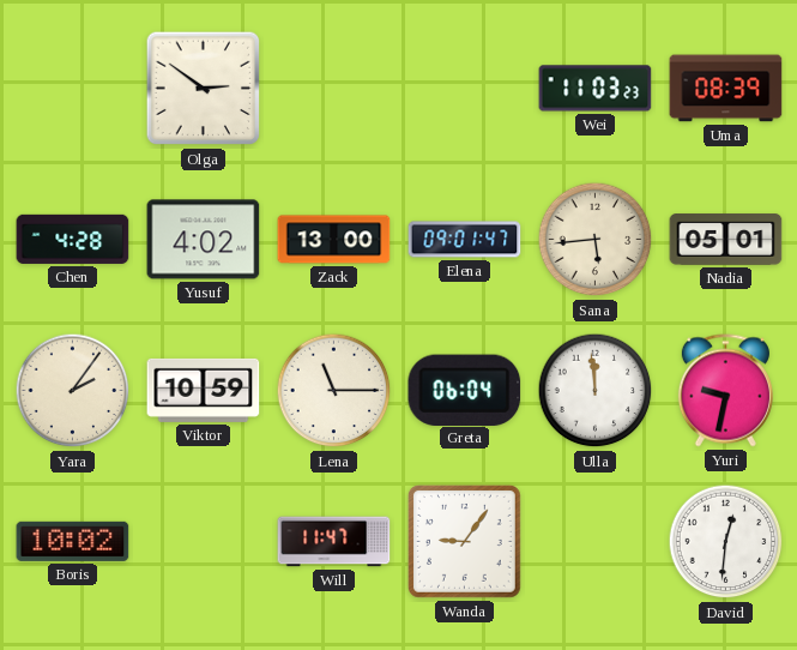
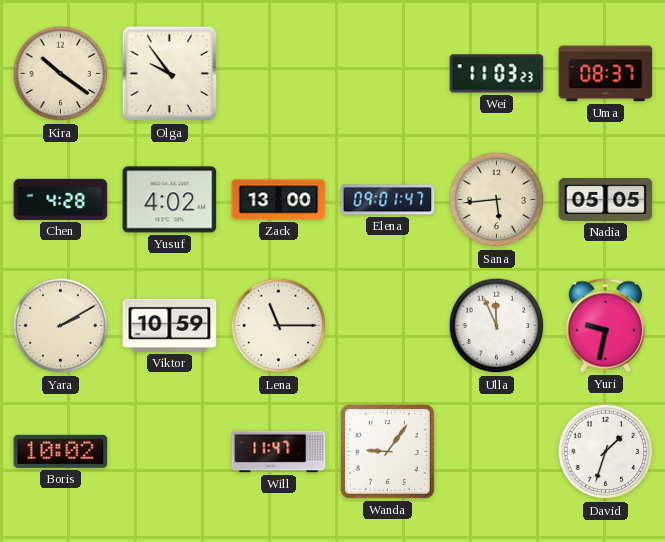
Kira: none -> 10:21 (61, 74)
Olga: 2:51 -> 9:54 (170, 74)
Uma: 08:39 -> 08:37 (606, 74)
Nadia: 05:01 -> 05:05 (606, 200)
Yara: 2:06 -> 2:10 (61, 326)
Greta: 06:04 -> none (465, 390)
Ulla: 11:59 -> 11:56 (497, 326)
David: 12:31 -> 1:33 (606, 452)
